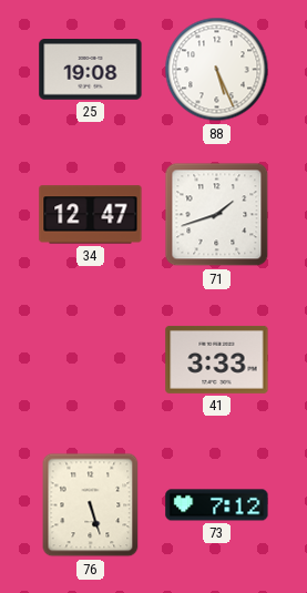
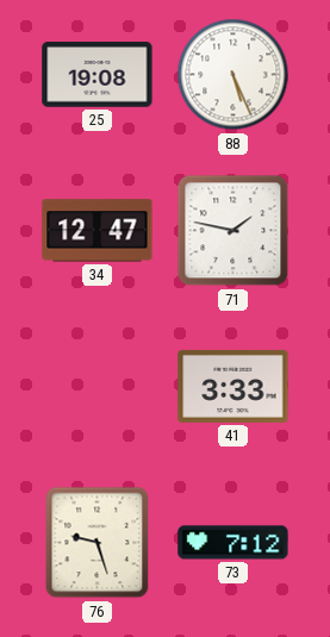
71: 1:42 -> 1:47 (234, 231)
76: 5:27 -> 9:27 (98, 543)
